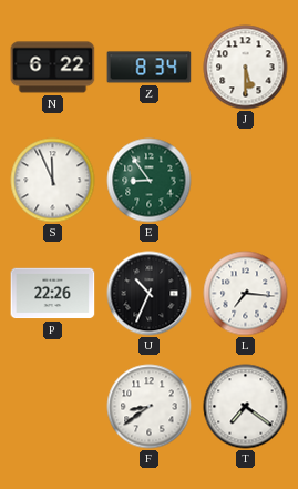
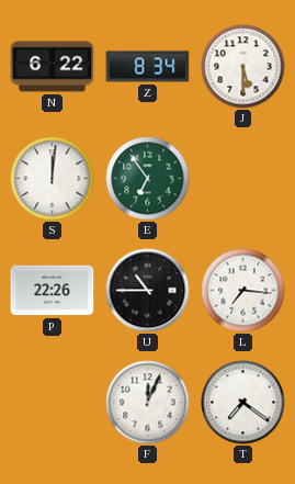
S: 11:56 -> 12:01 (53, 179)
E: 8:54 -> 6:54 (148, 179)
U: 10:34 -> 10:45 (148, 291)
F: 8:39 -> 12:04 (148, 403)
